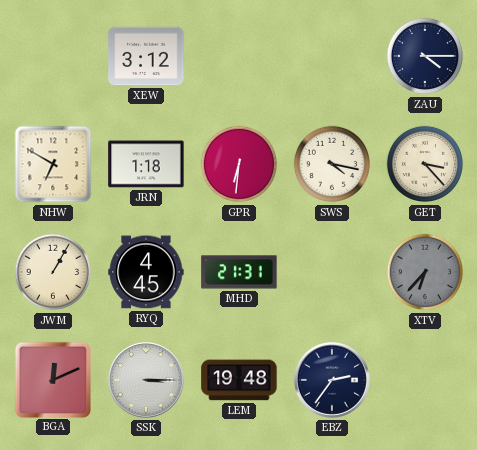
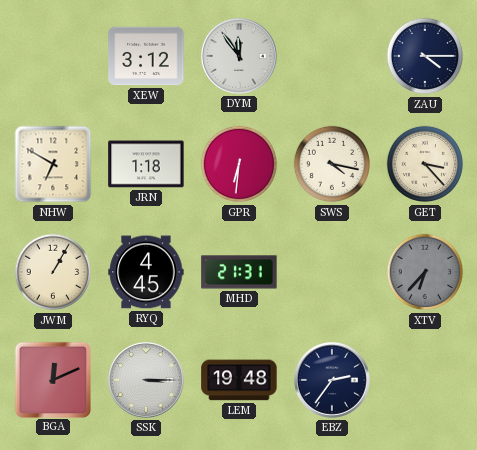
DYM: none -> 11:54 (239, 56)
